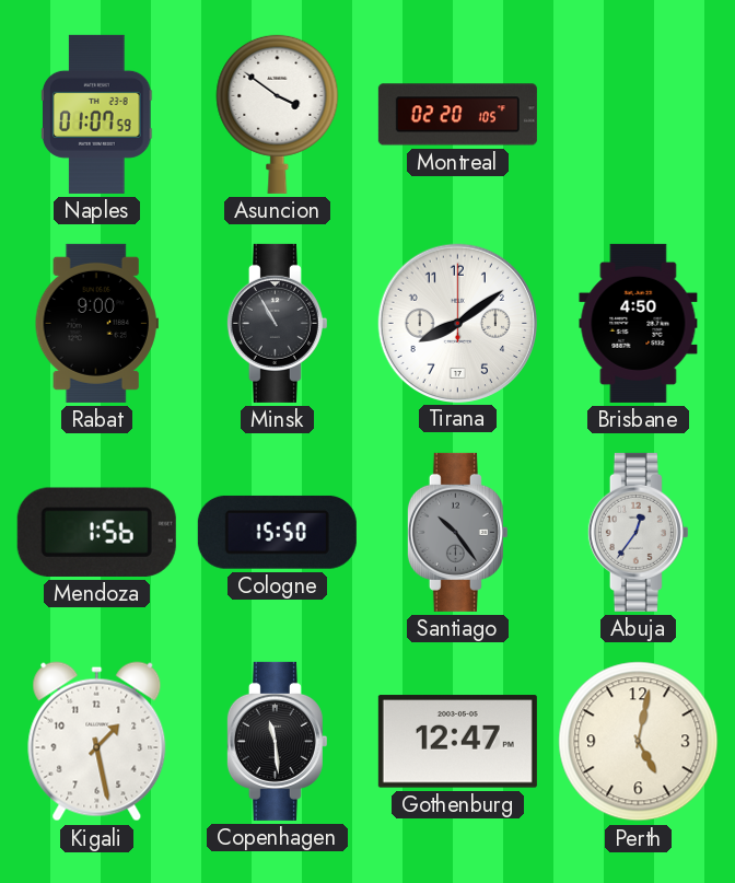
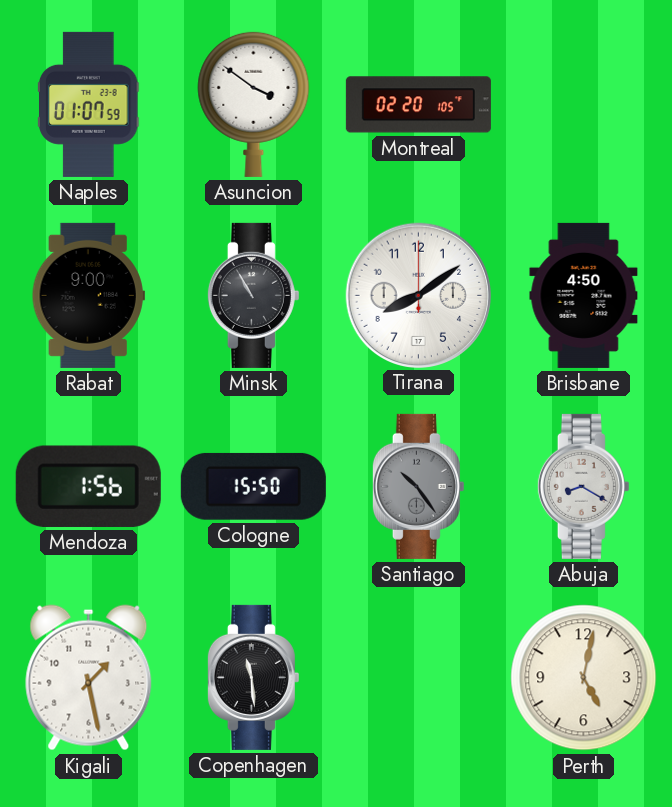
Abuja: 12:36 -> 8:20 (583, 486)
Gothenburg: 12:47 -> none (457, 742)
